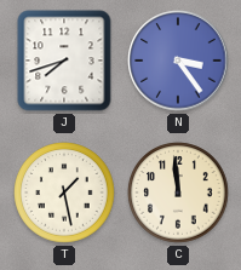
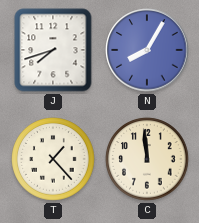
N: 3:24 -> 8:05 (147, 50)
T: 1:28 -> 1:23 (53, 159)
